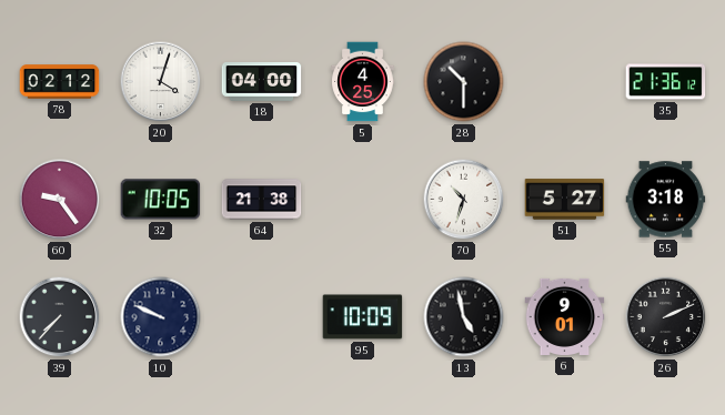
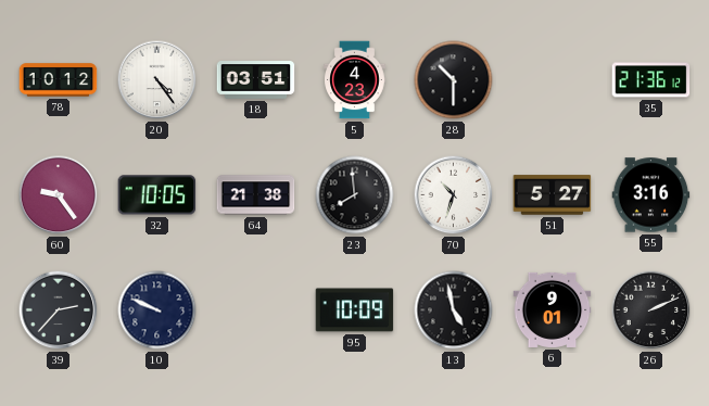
78: 02:12 -> 10:12 (59, 80)
20: 4:03 -> 4:24 (157, 80)
18: 04:00 -> 03:51 (256, 80)
5: 4:25 -> 4:23 (355, 80)
23: none -> 7:59 (355, 195)
55: 3:18 -> 3:16 (651, 195)
39: 7:37 -> 2:37 (59, 310)
